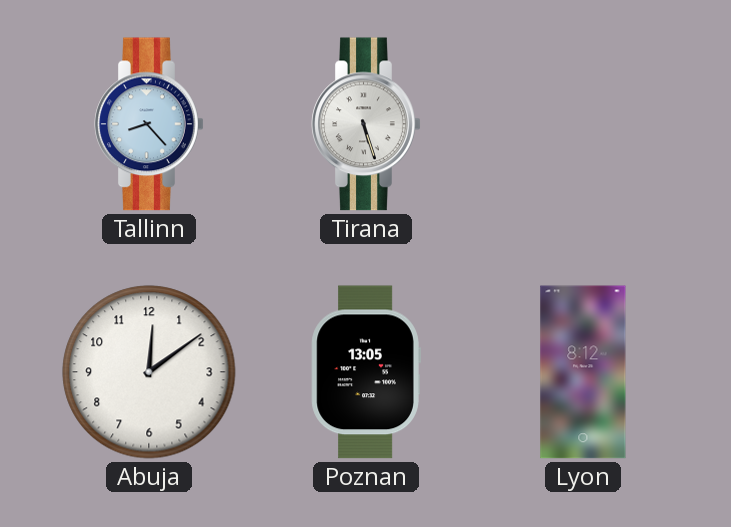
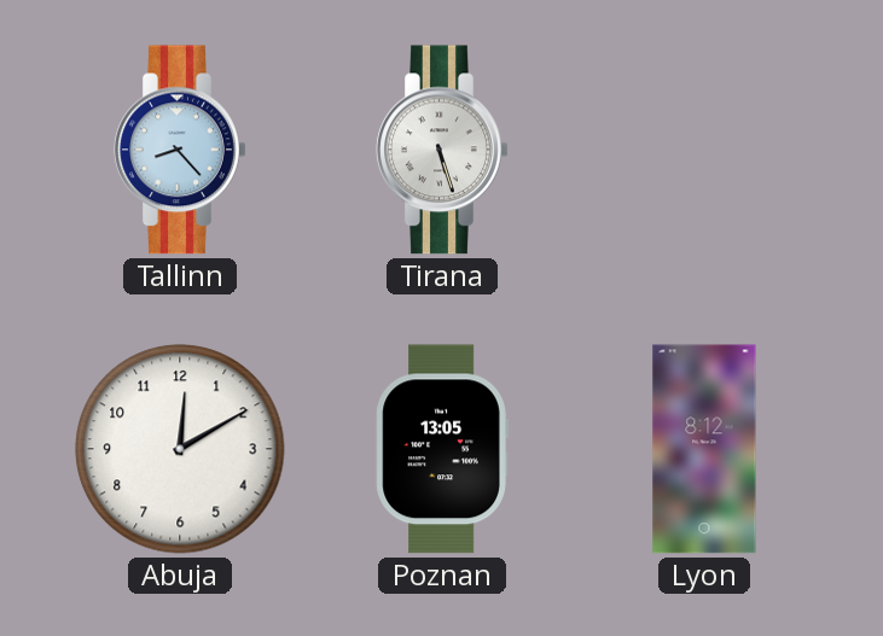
Abuja: 12:09 -> 12:10 (180, 449)
